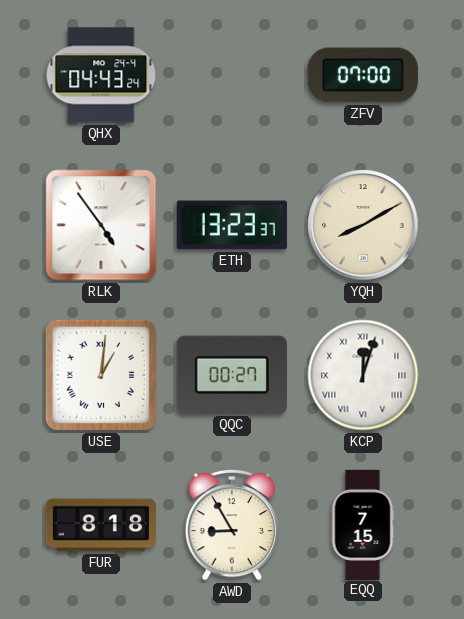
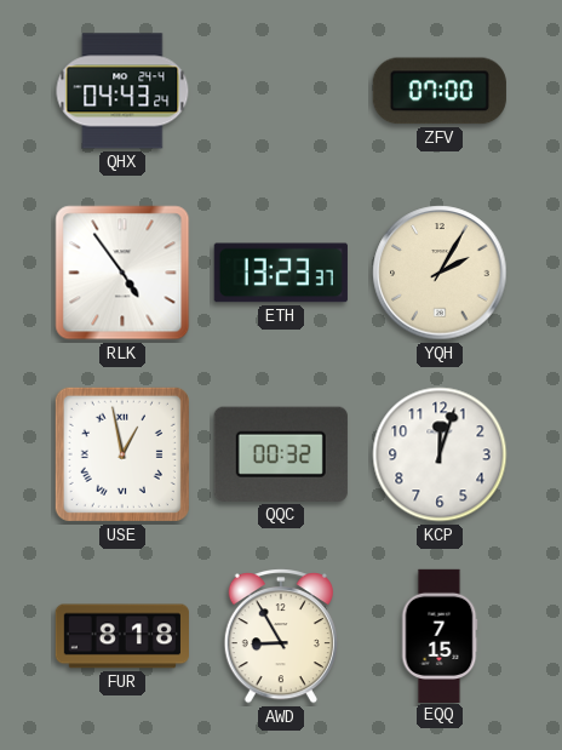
YQH: 8:10 -> 2:05 (440, 273)
USE: 1:01 -> 12:58 (122, 454)
QQC: 00:27 -> 00:32 (281, 454)
KCP numerals: Roman -> Arabic (440, 454)
